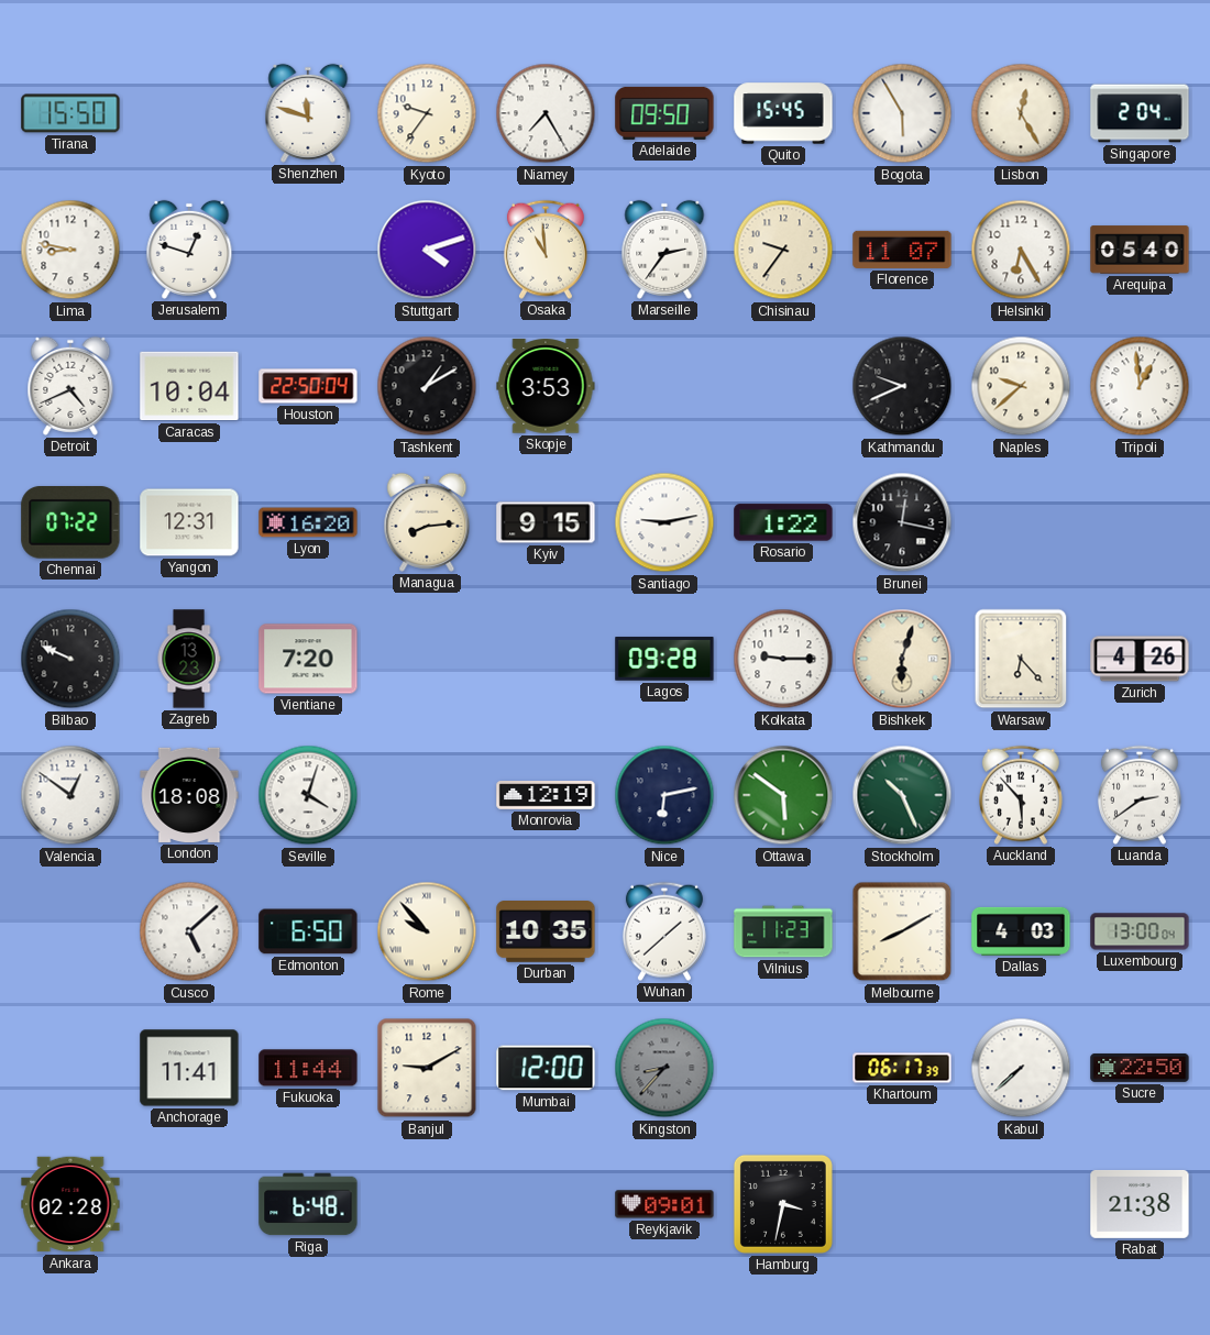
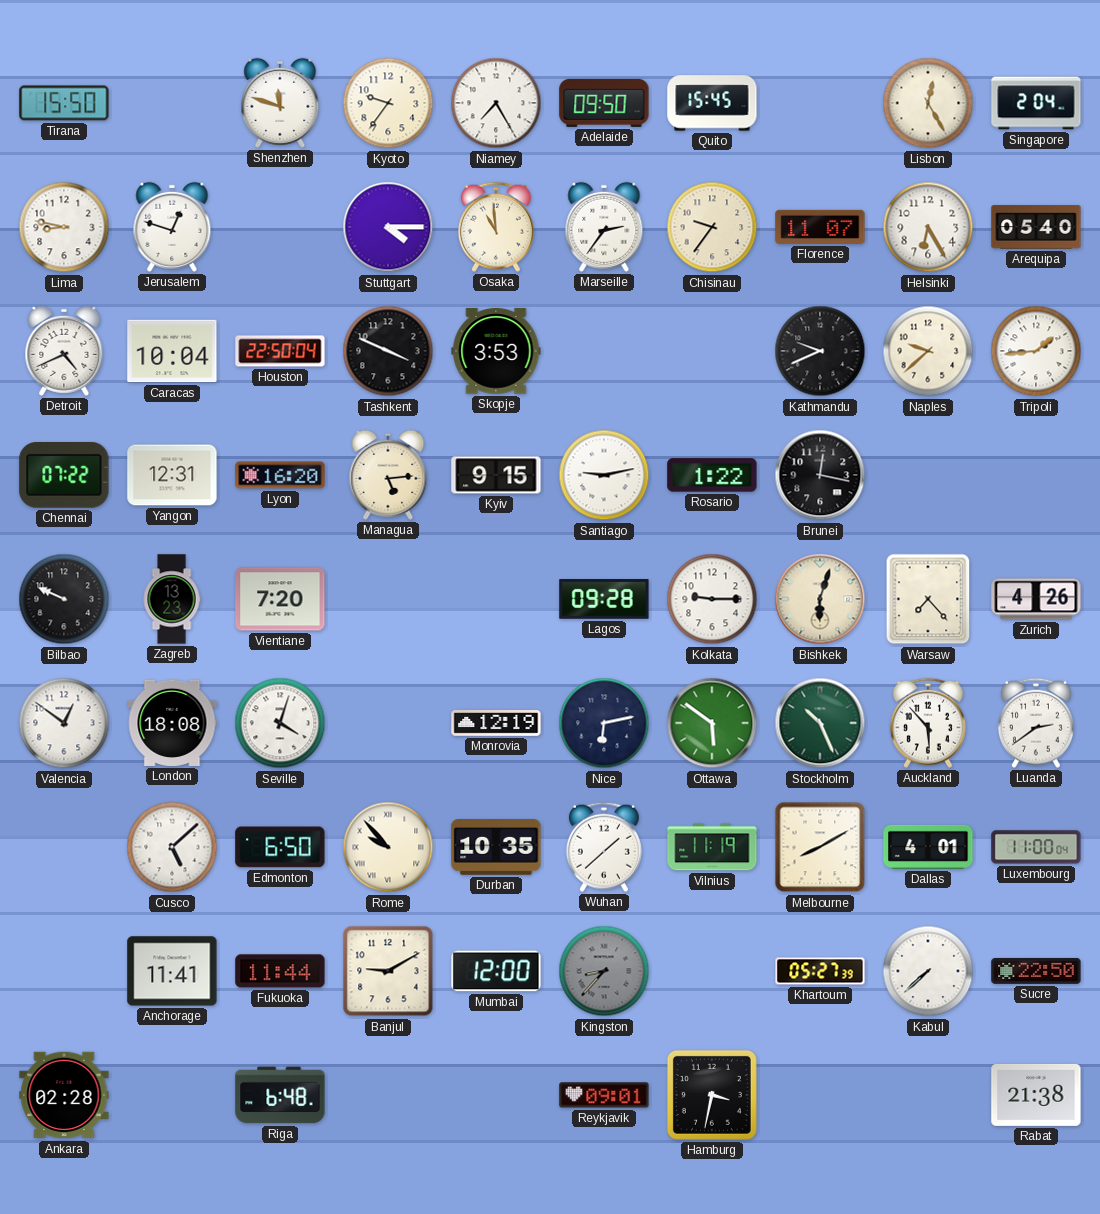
Bogota: 5:55 -> none (902, 113)
Stuttgart: 4:12 -> 4:15 (388, 227)
Tashkent: 1:10 -> 3:49 (388, 351)
Tripoli: 12:59 -> 1:44 (1036, 351)
Managua: 8:14 -> 5:14 (388, 475)
Warsaw: 6:23 -> 7:23 (928, 599)
Vilnius: 11:23 -> 11:19 (712, 847)
Dallas: 4:03 -> 4:01 (928, 847)
Luxembourg: 13:00 -> 11:00 (1036, 847)
Khartoum: 06:17 -> 05:27 (820, 971)
